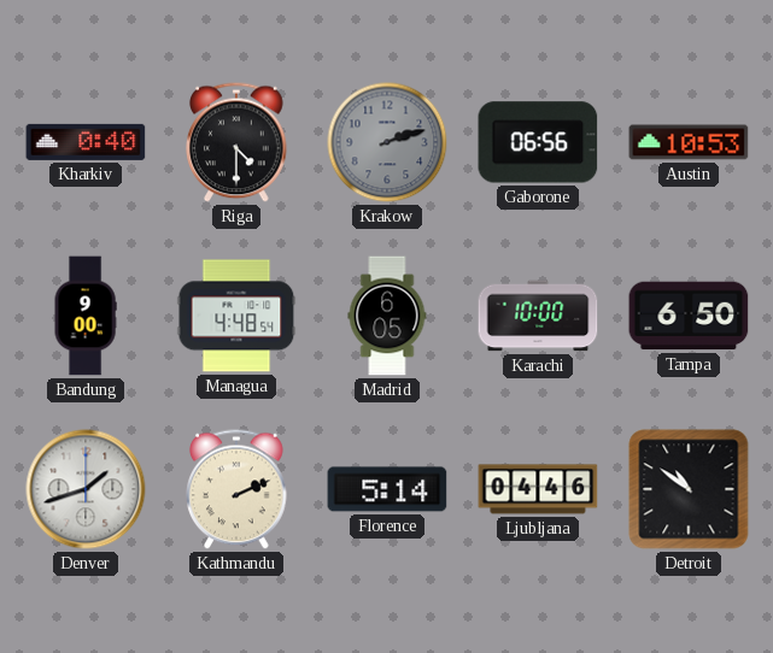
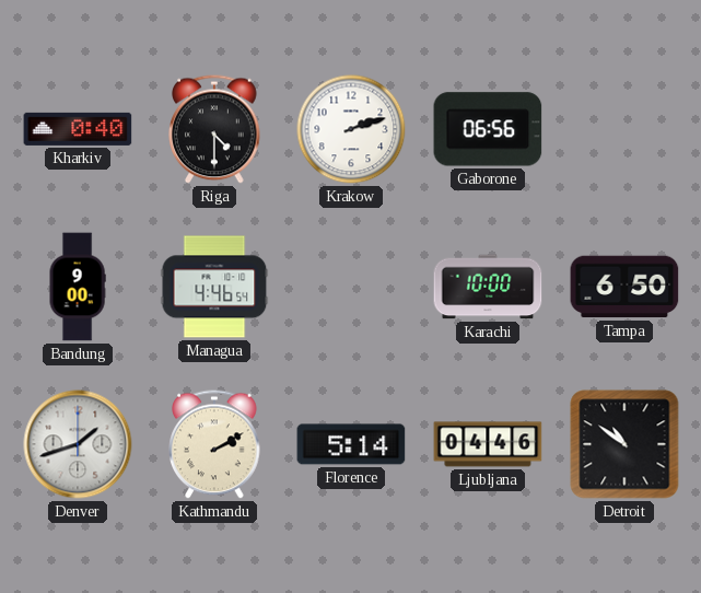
Krakow dial: grey -> white (351, 129)
Austin: 10:53 -> none (689, 142)
Managua: 4:48 -> 4:46 (214, 287)
Madrid: 6:05 -> none (387, 316)
Kathmandu: 2:11 -> 2:10 (214, 444)
